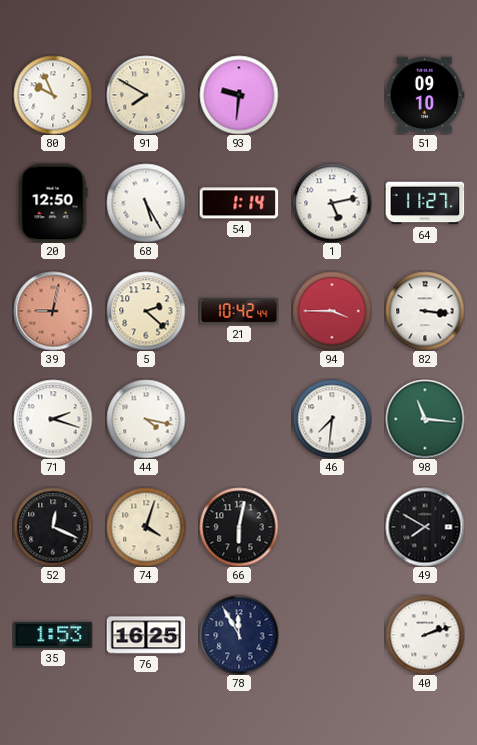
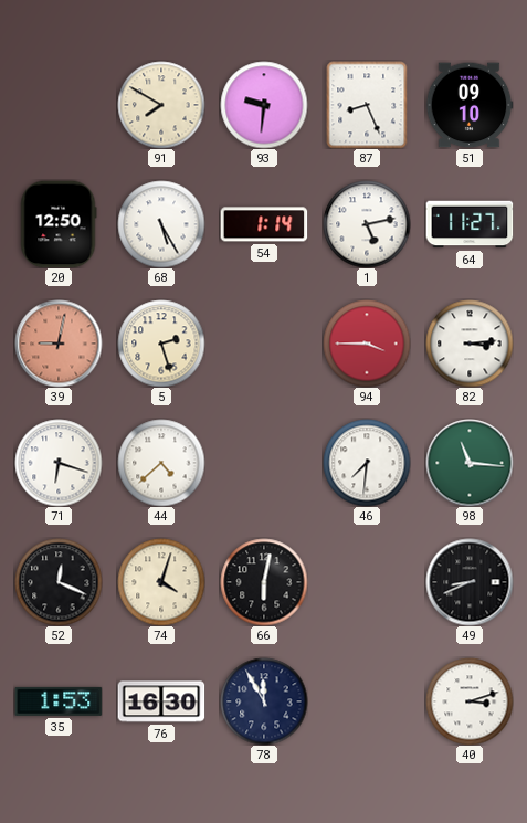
80: 9:56 -> none (53, 95)
87: none -> 8:26 (367, 105)
5: 2:22 -> 2:27 (161, 344)
21: 10:42 -> none (239, 311)
82: 3:16 -> 3:14 (470, 344)
71: 2:18 -> 6:18 (59, 463)
44: 4:17 -> 4:38 (161, 463)
49: 7:50 -> 8:41 (470, 582)
76: 16:25 -> 16:30 (161, 701)
40: 2:12 -> 3:12 (470, 701)
